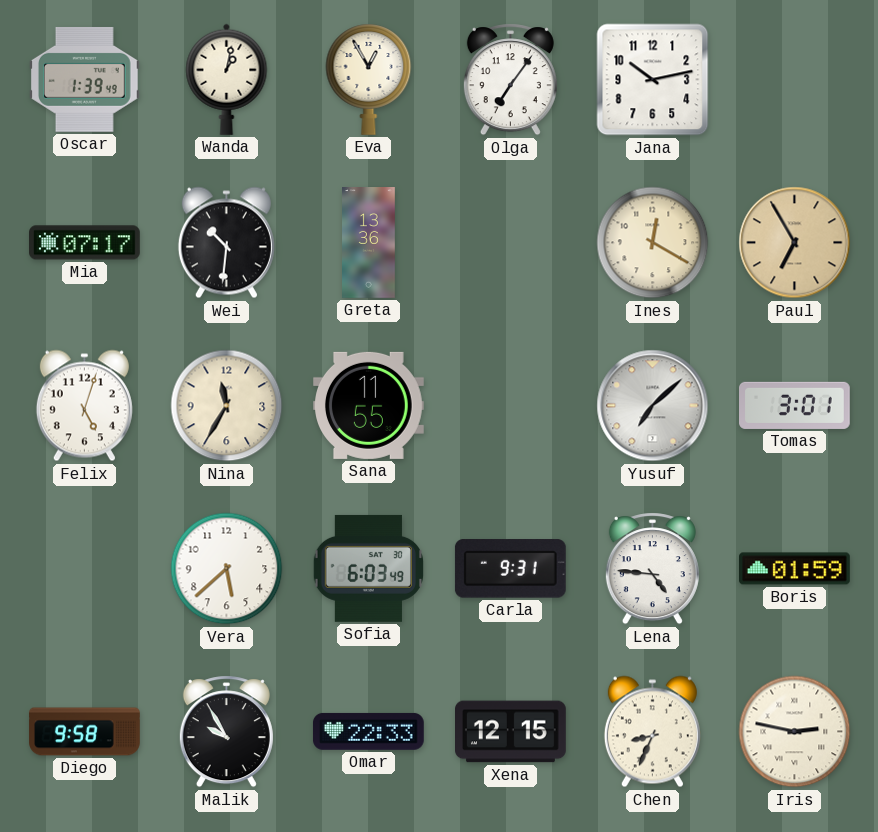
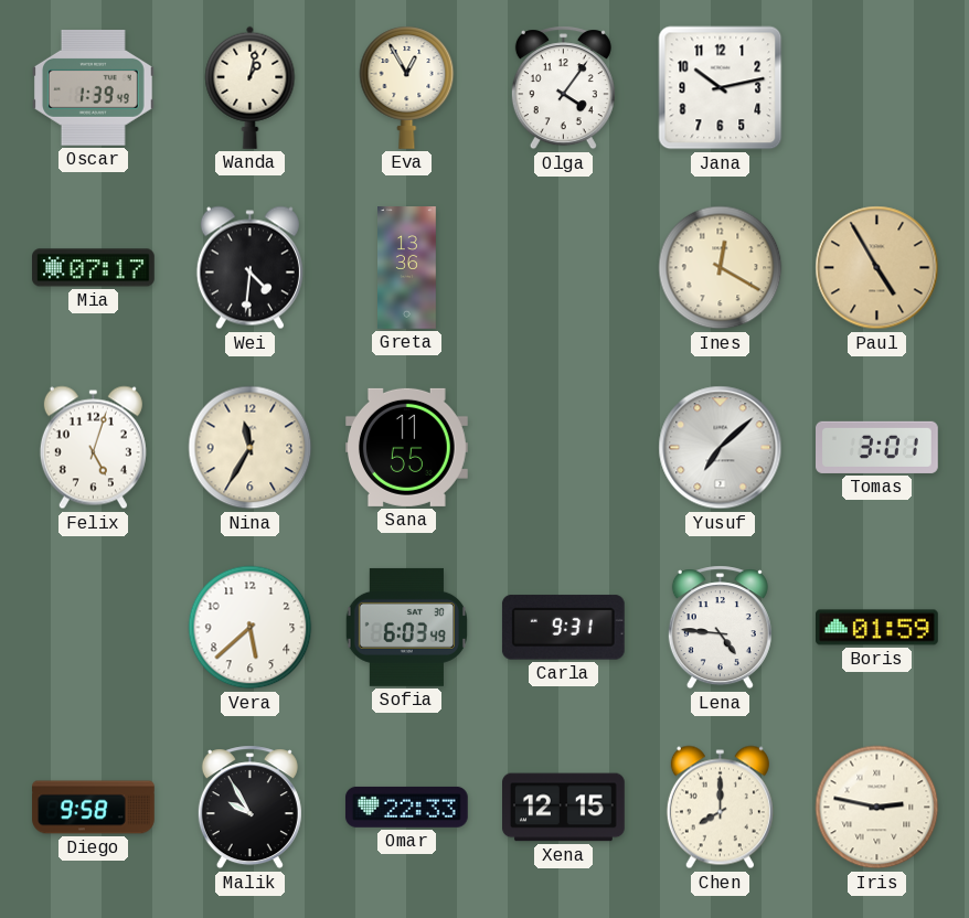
Olga: 7:06 -> 4:06 (563, 88)
Wei: 10:31 -> 4:31 (249, 268)
Paul: 6:55 -> 4:55 (877, 268)
Chen: 8:34 -> 8:00 (720, 808)
